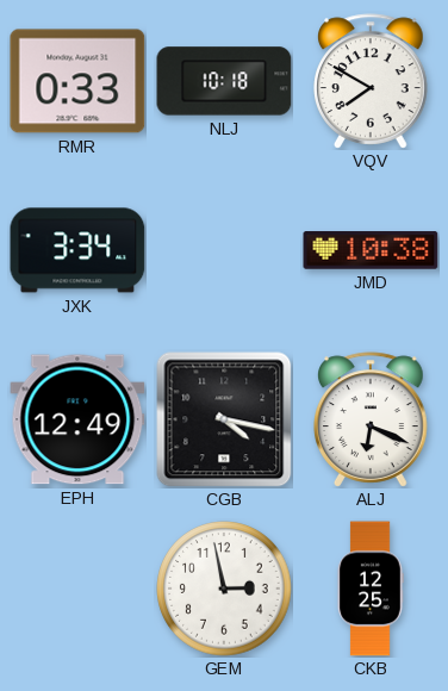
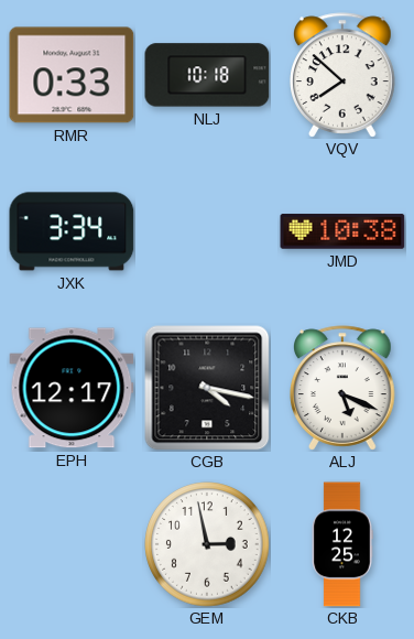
VQV: 7:50 -> 7:52 (342, 75)
EPH: 12:49 -> 12:17 (72, 388)
ALJ: 6:19 -> 5:19 (342, 388)
